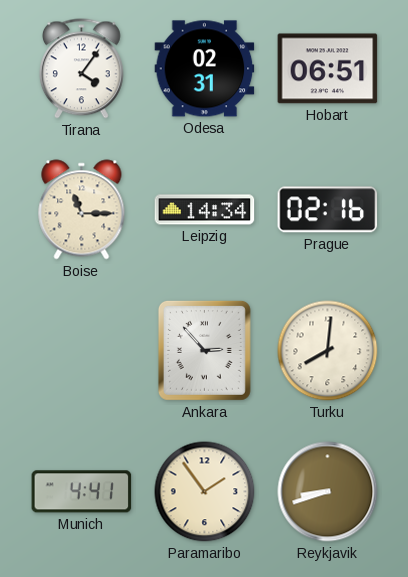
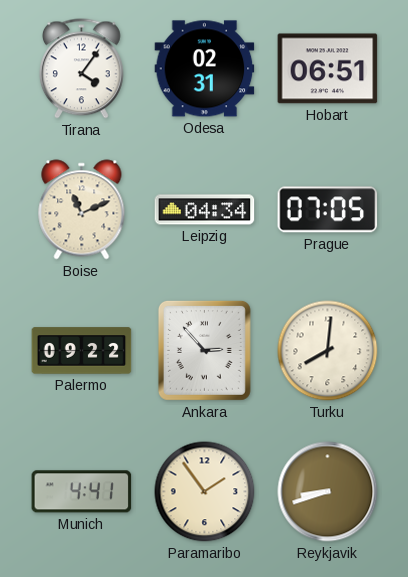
Boise: 11:15 -> 11:11 (82, 210)
Leipzig: 14:34 -> 04:34 (205, 210)
Prague: 02:16 -> 07:05 (328, 210)
Palermo: none -> 09:22 (82, 351)
